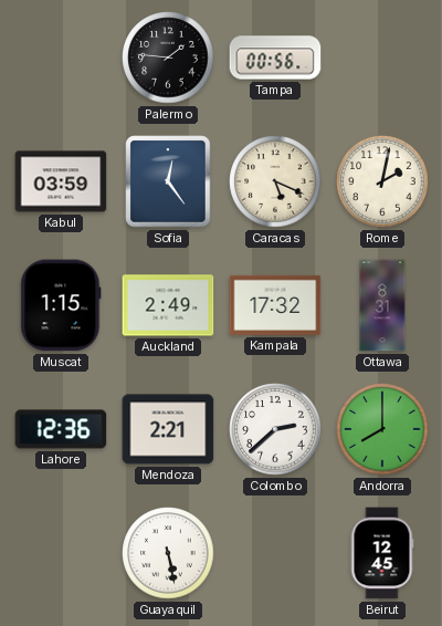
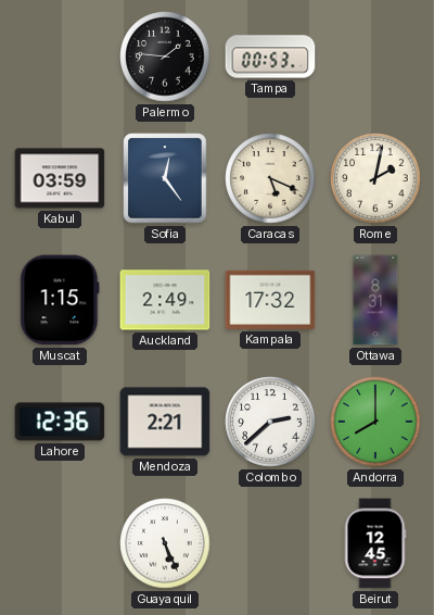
Tampa: 00:56 -> 00:53 (270, 57)
Guayaquil: 5:28 -> 5:26 (165, 543)
